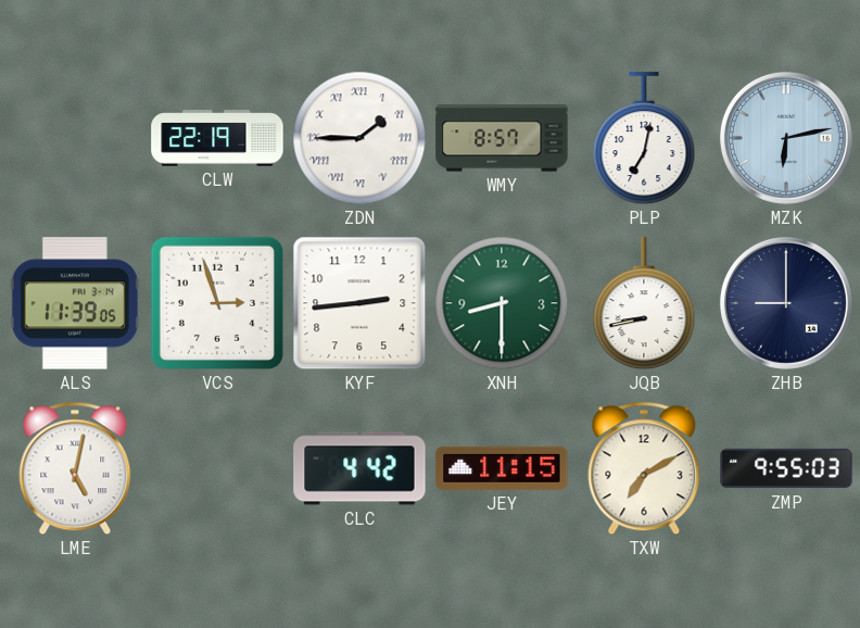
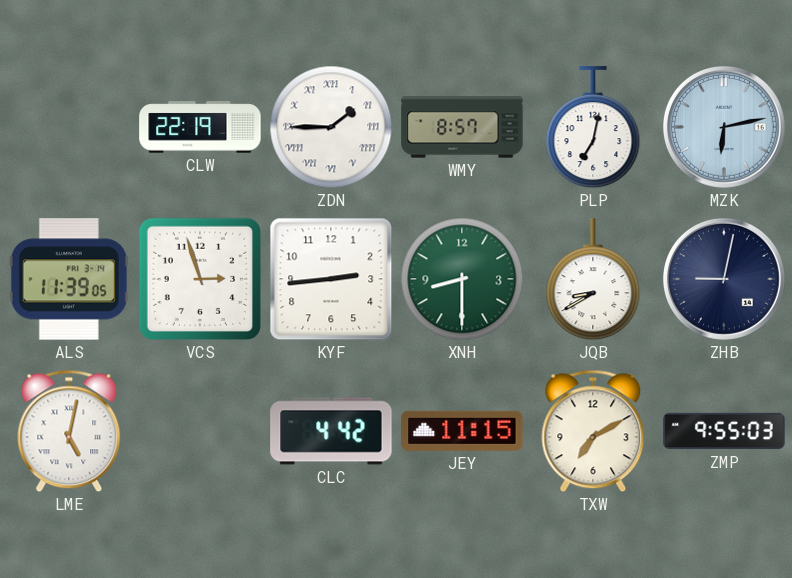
JQB: 8:43 -> 8:40 (593, 280)
ZHB: 9:00 -> 9:02 (724, 279)
